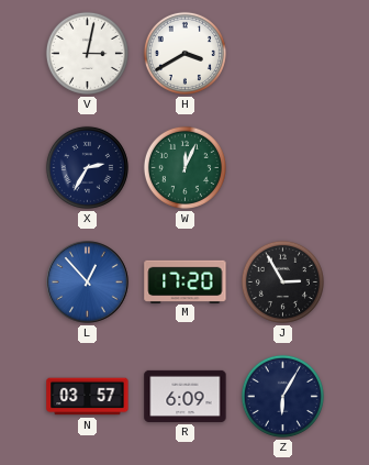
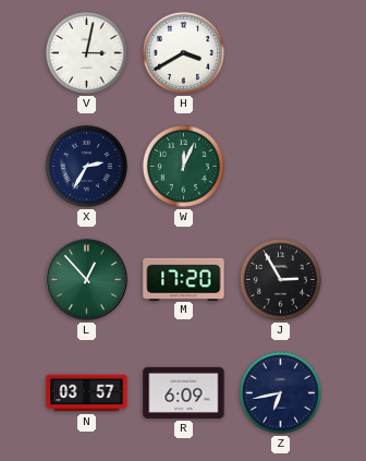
L dial: blue -> green (87, 280)
Z: 6:05 -> 6:43 (280, 392)
